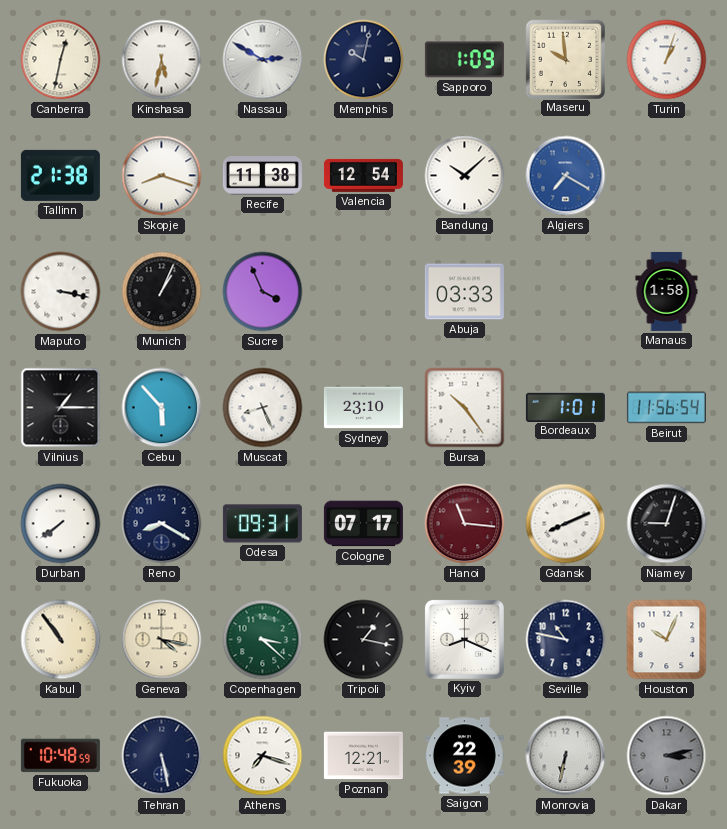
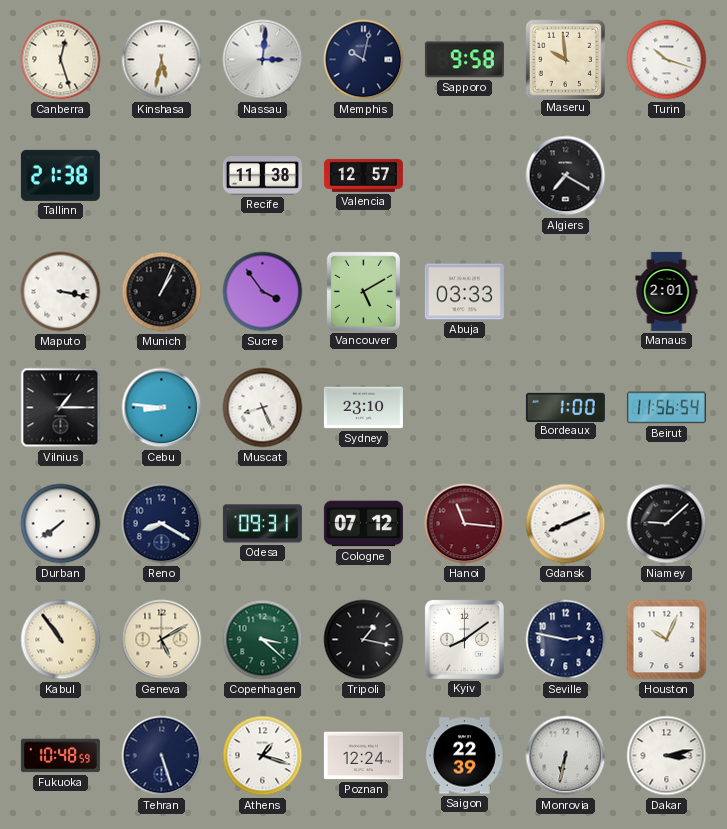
Canberra: 12:32 -> 12:27 (61, 60)
Nassau: 2:50 -> 3:01 (263, 60)
Sapporo: 1:09 -> 9:58 (464, 60)
Turin: 1:03 -> 10:18 (667, 60)
Skopje: 8:18 -> none (162, 176)
Valencia: 12:54 -> 12:57 (363, 175)
Bandung: 10:08 -> none (465, 176)
Algiers dial: blue -> black (566, 176)
Sucre: 3:56 -> 3:54 (263, 292)
Vancouver: none -> 5:10 (363, 291)
Manaus: 1:58 -> 2:01 (667, 291)
Cebu: 5:53 -> 8:46 (162, 408)
Bursa: 10:24 -> none (465, 408)
Bordeaux: 1:01 -> 1:00 (565, 407)
Cologne: 07:17 -> 07:12 (363, 524)
Niamey: 9:03 -> 9:08 (667, 524)
Geneva: 4:17 -> 5:10 (162, 640)
Kyiv: 8:19 -> 8:09 (464, 639)
Seville: 10:47 -> 2:47 (566, 640)
Tehran: 5:28 -> 5:27 (162, 756)
Athens: 7:18 -> 1:18 (263, 756)
Poznan: 12:21 -> 12:24 (363, 756)
Dakar dial: grey -> white (667, 756)
